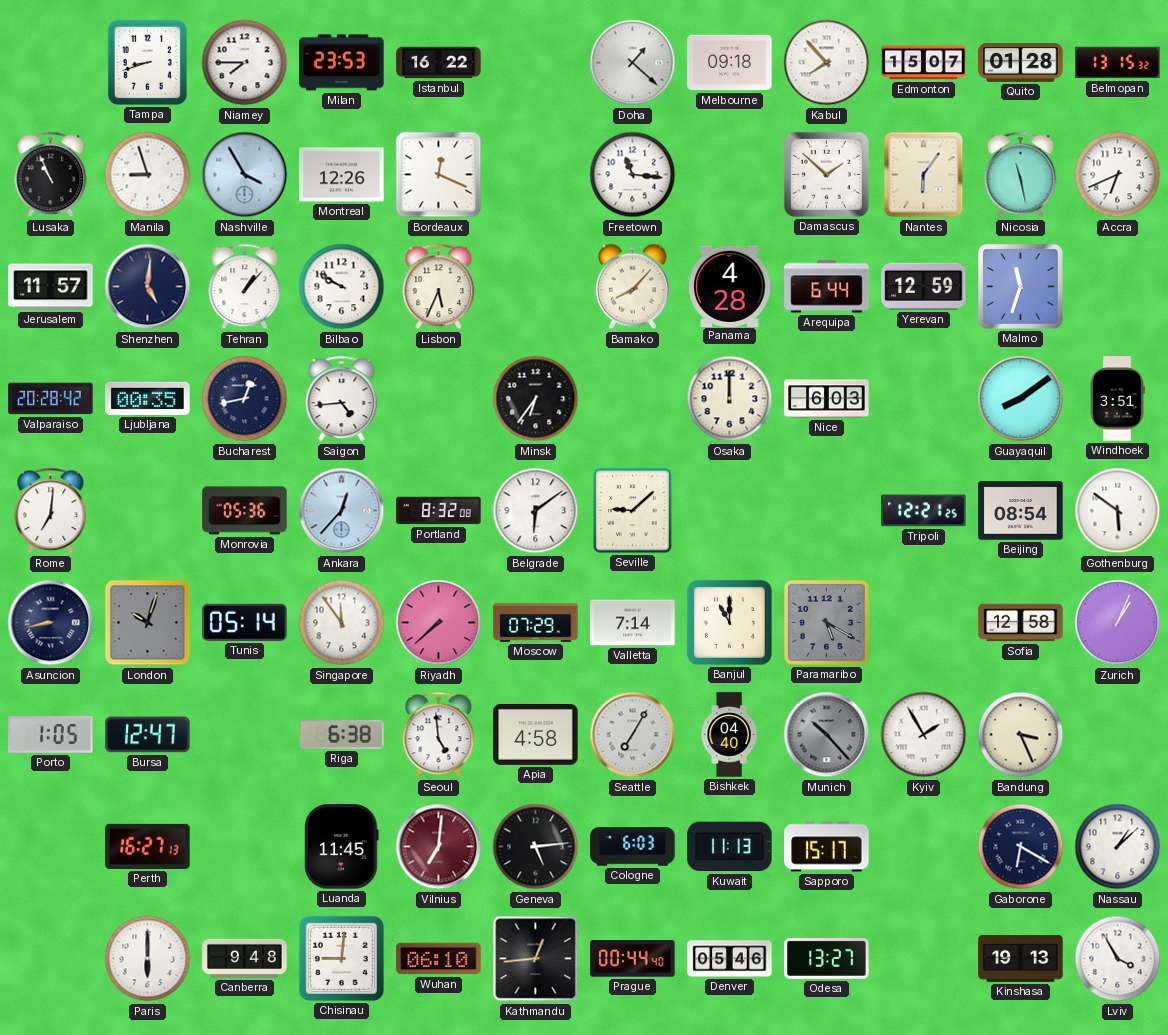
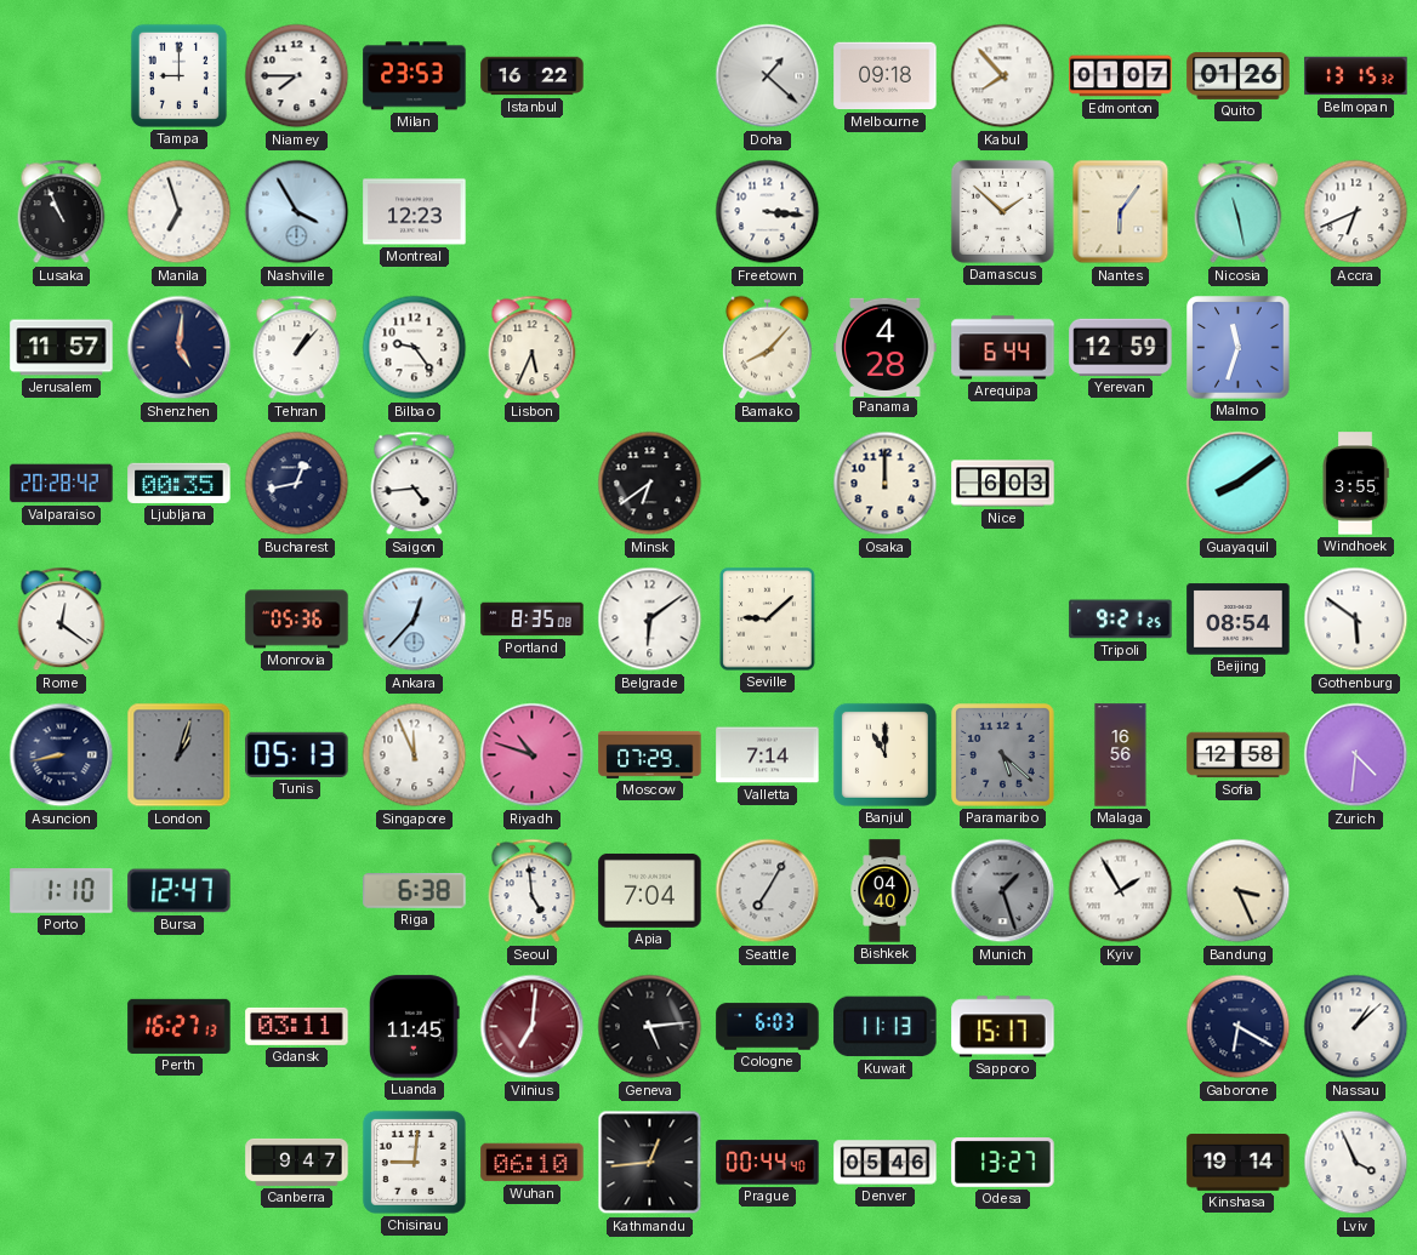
Tampa: 8:42 -> 9:00 (178, 75)
Edmonton: 15:07 -> 01:07 (1121, 76)
Quito: 01:28 -> 01:26 (1239, 75)
Manila: 8:57 -> 6:57 (180, 212)
Montreal: 12:26 -> 12:23 (415, 212)
Bordeaux: 12:19 -> none (439, 175)
Freetown: 11:16 -> 3:16 (768, 212)
Bilbao: 9:50 -> 9:24 (415, 348)
Minsk: 6:36 -> 6:39 (650, 484)
Windhoek: 3:51 -> 3:55 (1355, 484)
Rome: 7:01 -> 12:21 (62, 620)
Portland: 8:32 -> 8:35 (533, 620)
Tripoli: 12:21 -> 9:21 (1121, 620)
London: 10:03 -> 1:03 (180, 755)
Tunis: 05:14 -> 05:13 (297, 754)
Singapore: 11:54 -> 11:56 (415, 755)
Riyadh: 7:38 -> 10:48 (533, 755)
Paramaribo: 5:20 -> 5:22 (1003, 755)
Malaga: none -> 16:56 (1121, 755)
Zurich: 1:04 -> 4:31 (1356, 755)
Porto: 1:05 -> 1:10 (62, 891)
Apia: 4:58 -> 7:04 (650, 890)
Munich: 10:23 -> 1:27 (1003, 891)
Gdansk: none -> 03:11 (297, 1026)
Paris: 6:00 -> none (148, 959)
Canberra: 9:48 -> 9:47 (297, 1162)
Kinshasa: 19:13 -> 19:14 (1239, 1163)
Lviv: 3:55 -> 3:56 (1356, 1163)
